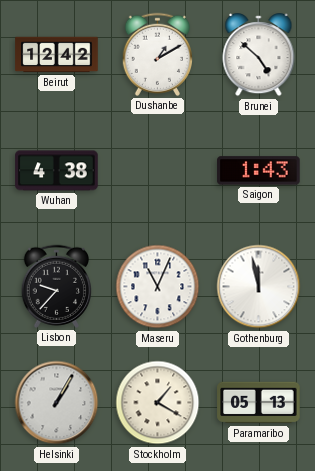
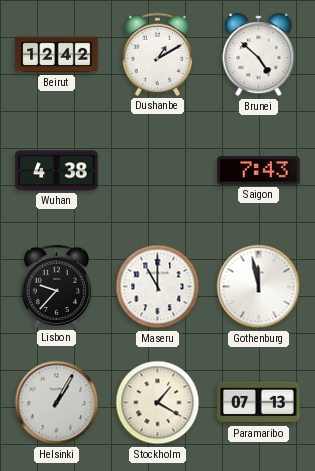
Saigon: 1:43 -> 7:43 (259, 171)
Maseru: 11:04 -> 11:00 (158, 287)
Paramaribo: 05:13 -> 07:13 (259, 403)
